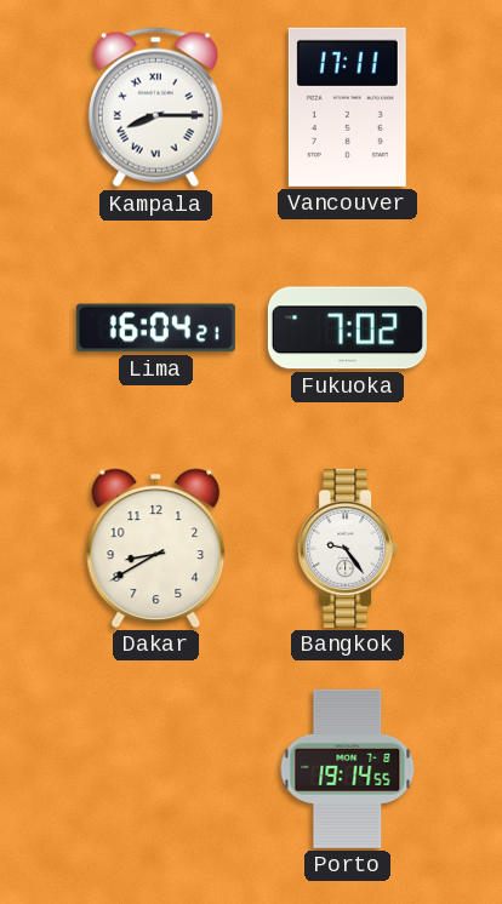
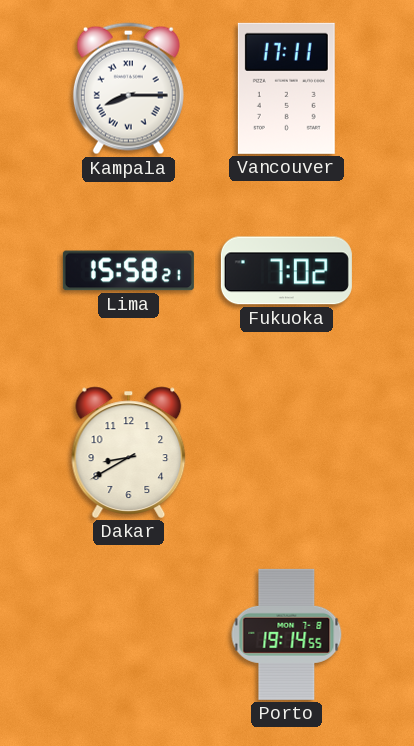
Lima: 16:04 -> 15:58 (128, 271)
Bangkok: 9:24 -> none (348, 548)
